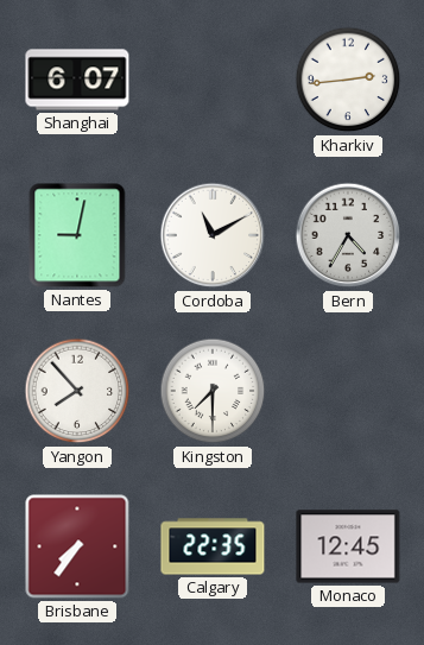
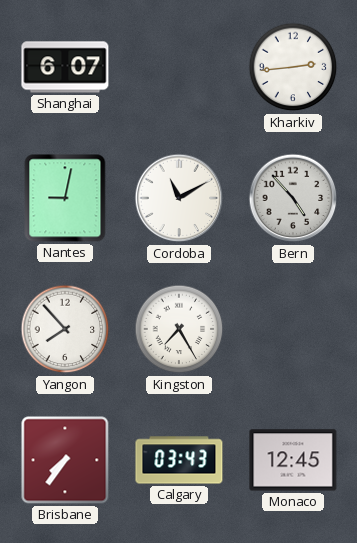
Bern: 4:35 -> 4:53 (293, 198)
Kingston: 7:30 -> 7:25 (179, 329)
Calgary: 22:35 -> 03:43 (179, 460)
